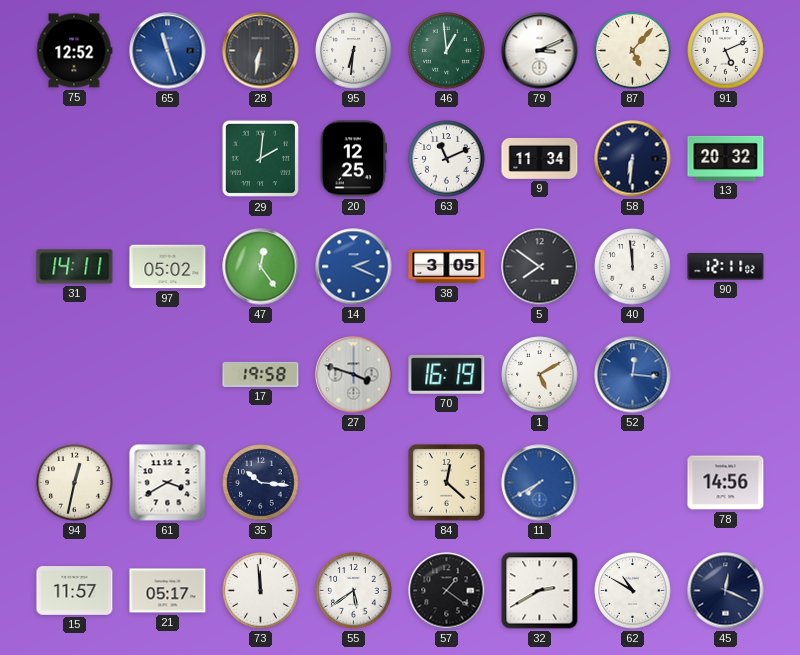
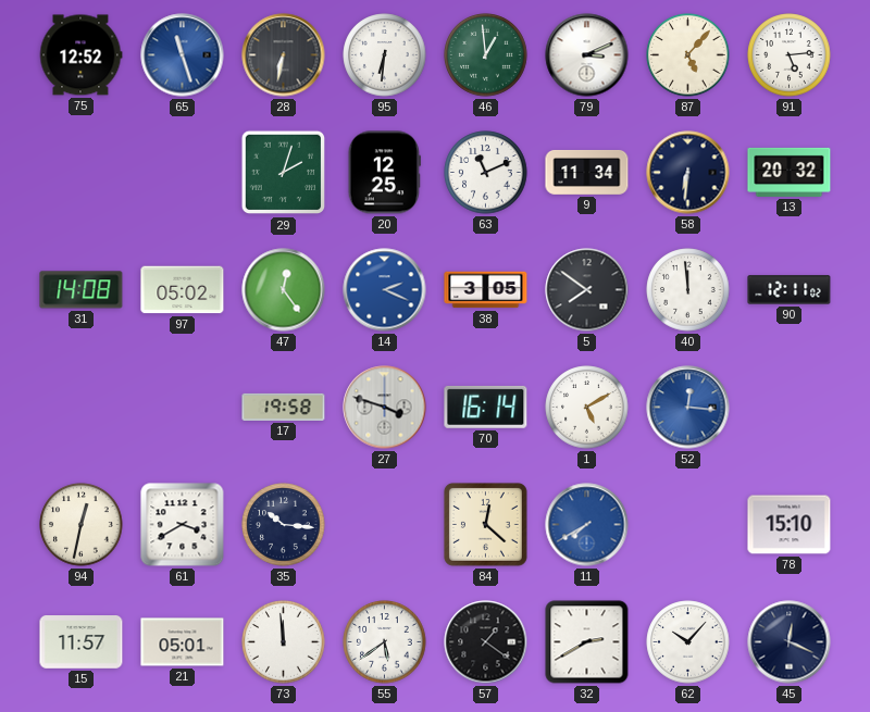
91: 5:11 -> 5:14 (790, 55)
29: 2:01 -> 2:03 (284, 173)
31: 14:11 -> 14:08 (82, 290)
70: 16:19 -> 16:14 (486, 407)
78: 14:56 -> 15:10 (790, 525)
21: 05:17 -> 05:01 (183, 642)
62: 10:50 -> 10:07 (688, 642)
